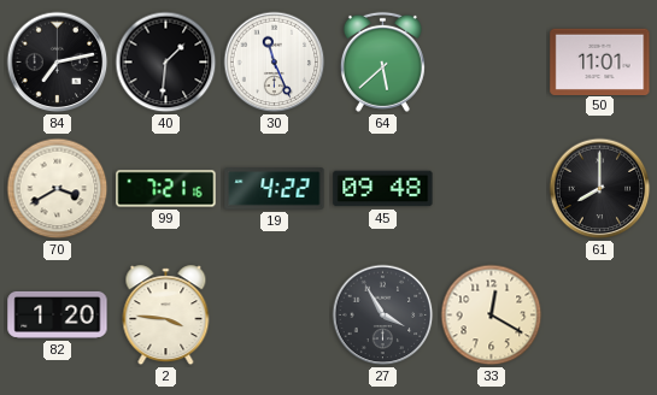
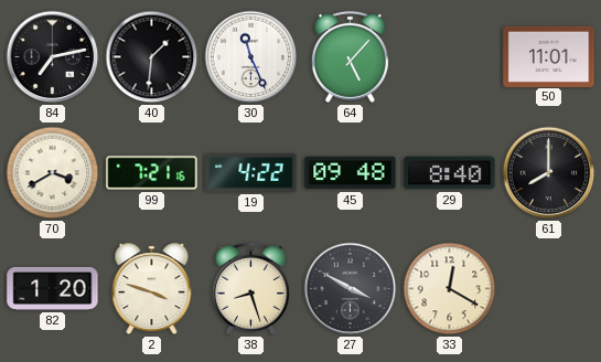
64: 5:38 -> 5:07 (350, 56)
29: none -> 8:40 (450, 173)
2: 3:46 -> 3:48 (152, 289)
38: none -> 8:27 (250, 288)
27: 3:55 -> 3:50 (351, 289)
